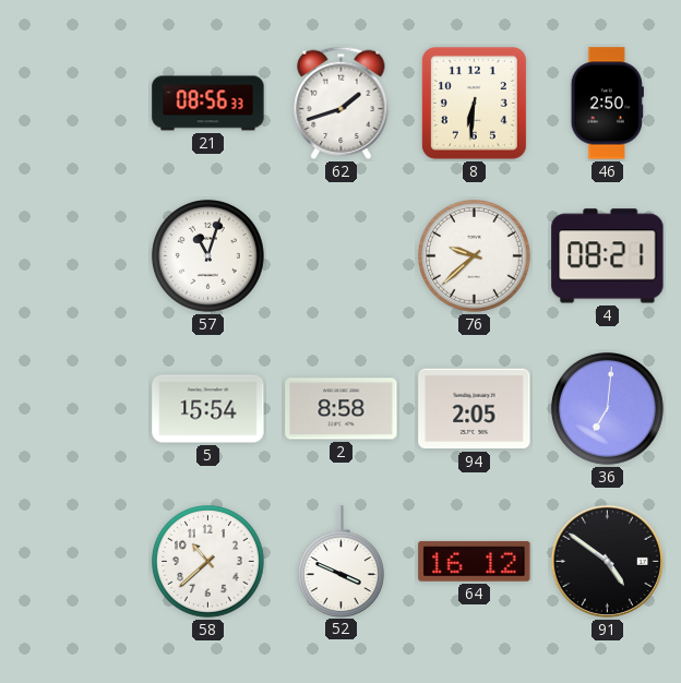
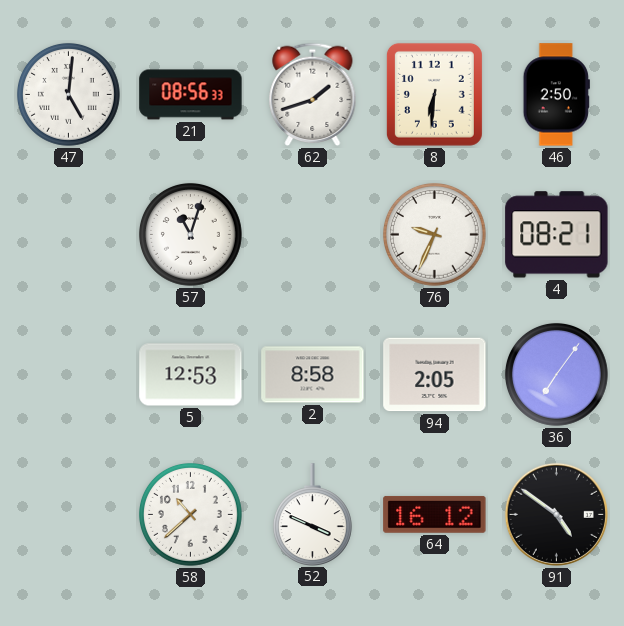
47: none -> 5:01 (69, 95)
76: 9:38 -> 9:34 (435, 235)
5: 15:54 -> 12:53 (191, 375)
36: 7:01 -> 7:06 (557, 375)
